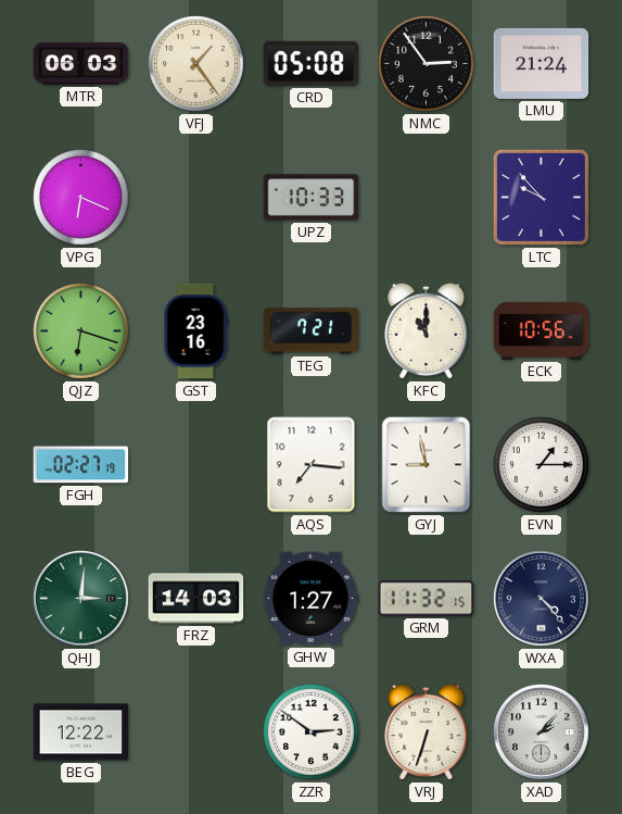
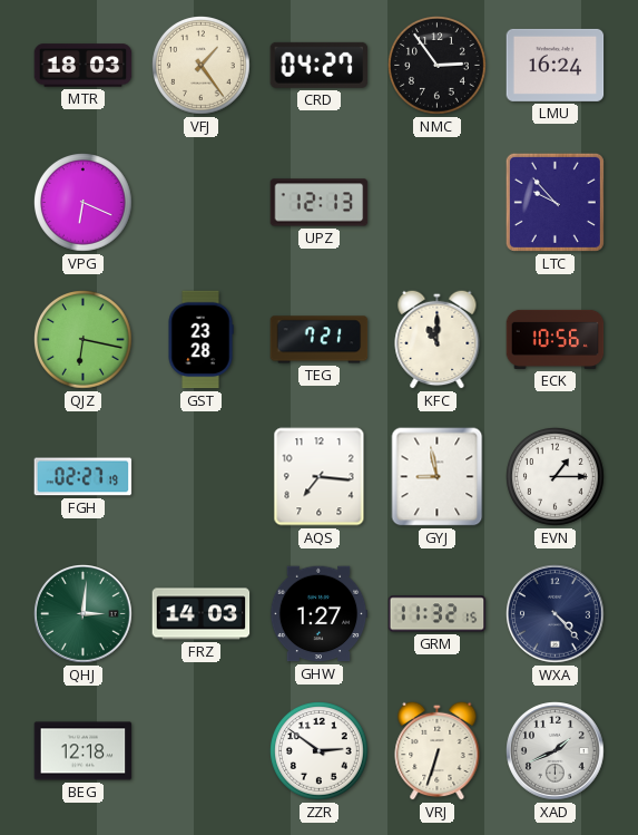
MTR: 06:03 -> 18:03 (84, 66)
CRD: 05:08 -> 04:27 (320, 65)
LMU: 21:24 -> 16:24 (556, 65)
UPZ: 10:33 -> 12:13 (320, 203)
QJZ: 6:18 -> 6:17 (84, 340)
GST: 23:16 -> 23:28 (200, 340)
BEG: 12:22 -> 12:18 (84, 751)
XAD: 2:07 -> 1:41 (556, 751)
